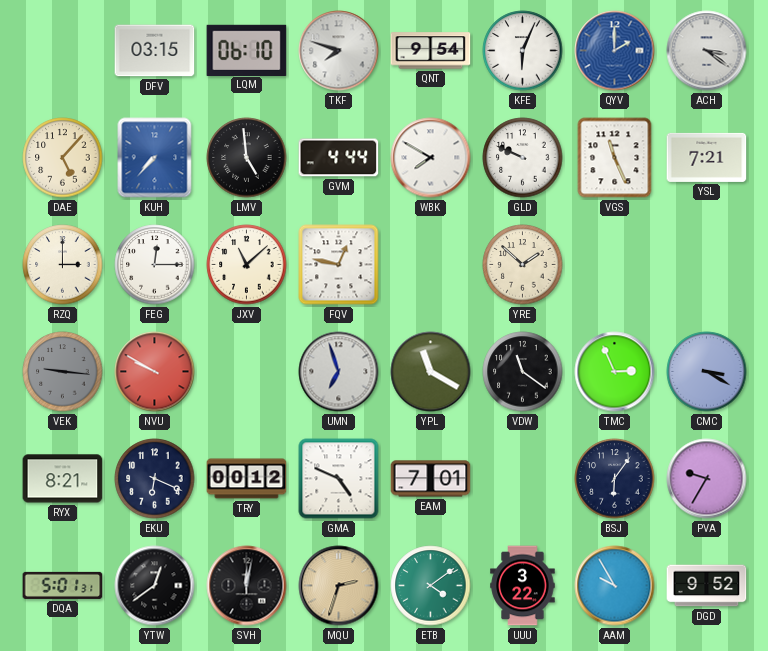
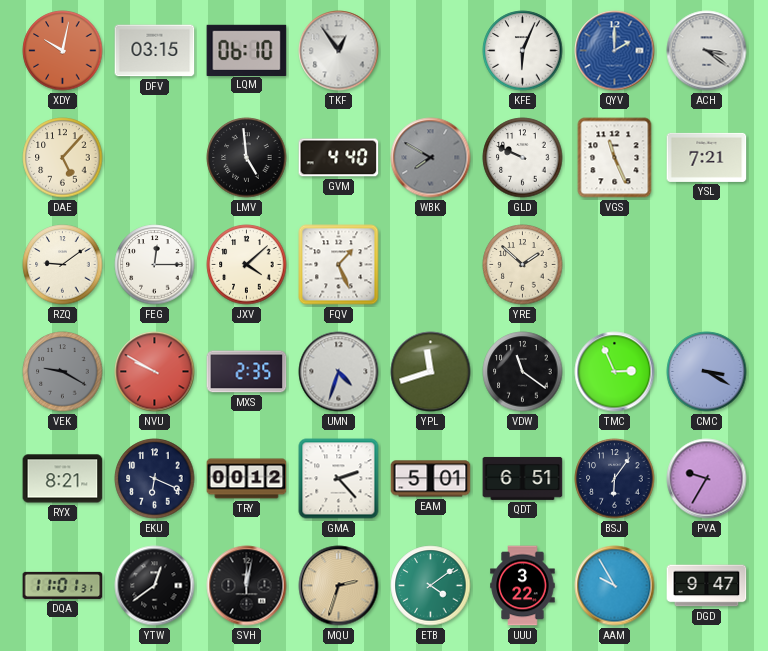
XDY: none -> 10:02 (63, 51)
TKF: 7:48 -> 12:54 (339, 51)
QNT: 9:54 -> none (431, 51)
KUH: 7:37 -> none (155, 158)
GVM: 4:44 -> 4:40 (339, 158)
WBK dial: white -> grey (431, 158)
RZQ: 3:00 -> 9:09 (63, 265)
JXV: 11:08 -> 4:08 (247, 265)
FQV: 12:47 -> 1:26 (339, 265)
VEK: 9:16 -> 9:20 (63, 372)
MXS: none -> 2:35 (247, 372)
UMN: 6:57 -> 4:33 (339, 372)
YPL: 11:20 -> 11:42 (431, 372)
GMA: 4:49 -> 2:23 (339, 479)
EAM: 7:01 -> 5:01 (431, 479)
QDT: none -> 6:51 (523, 478)
DQA: 5:01 -> 11:01 (63, 585)
DGD: 9:52 -> 9:47 (707, 586)
